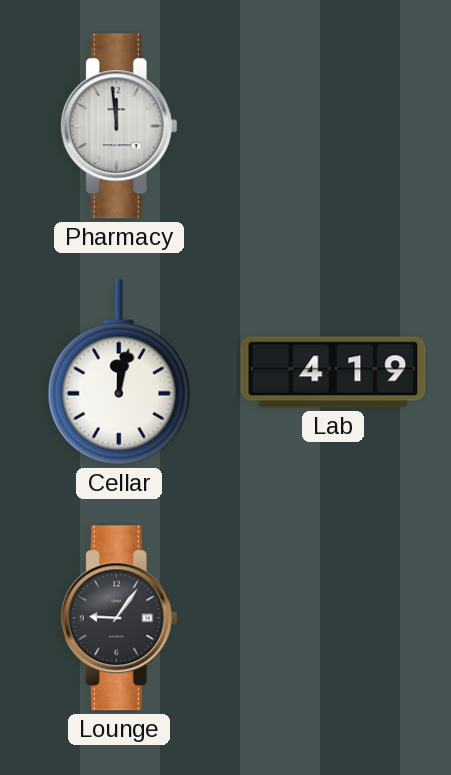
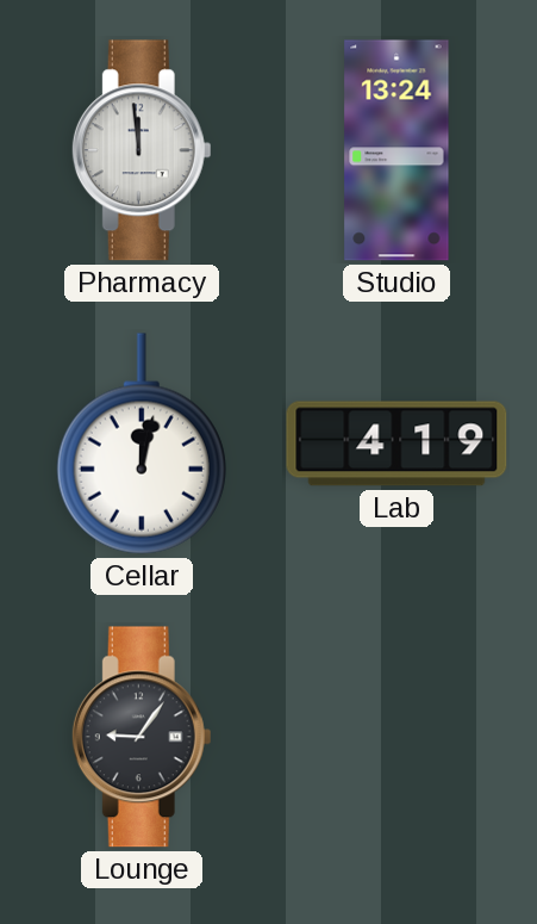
Studio: none -> 13:24 (396, 150)
